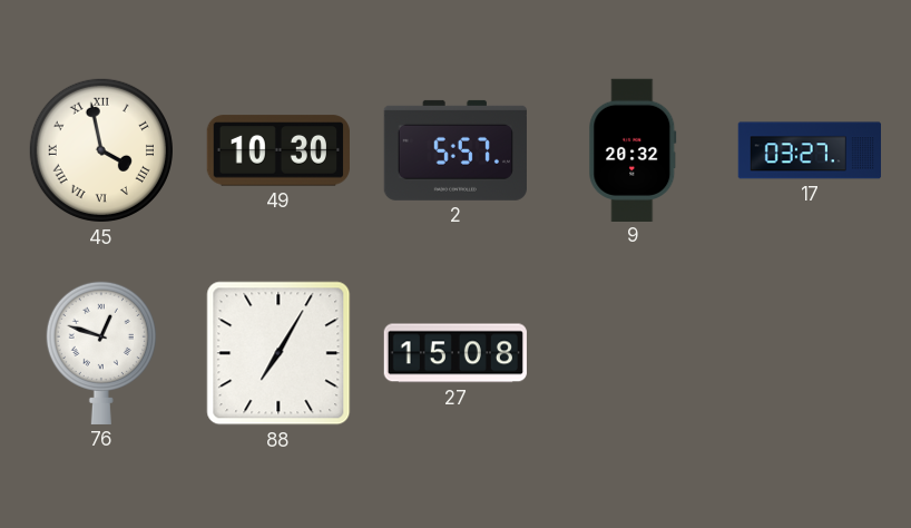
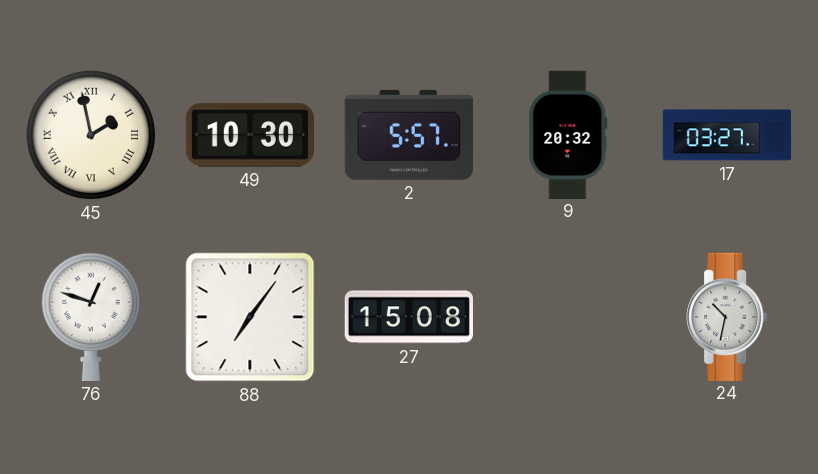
45: 3:58 -> 1:58 (91, 135)
88: 7:05 -> 7:06 (250, 317)
24: none -> 10:32 (727, 316)
